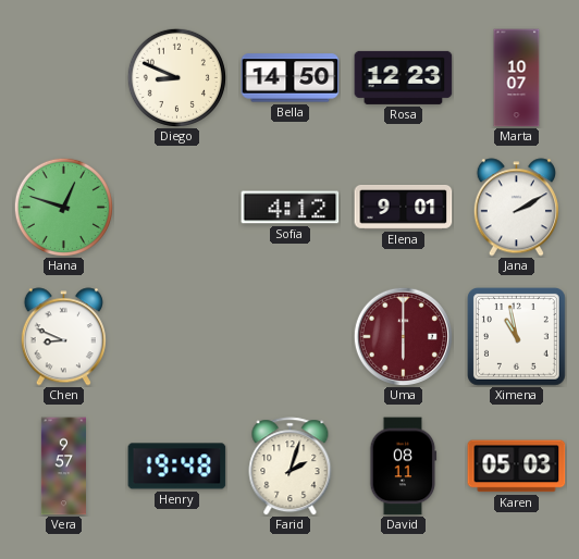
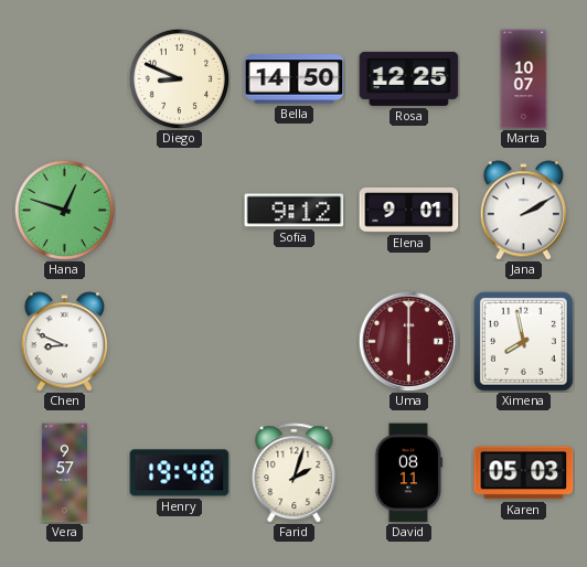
Rosa: 12:23 -> 12:25 (409, 78)
Sofia: 4:12 -> 9:12 (295, 211)
Ximena: 10:58 -> 7:58 (523, 341)
